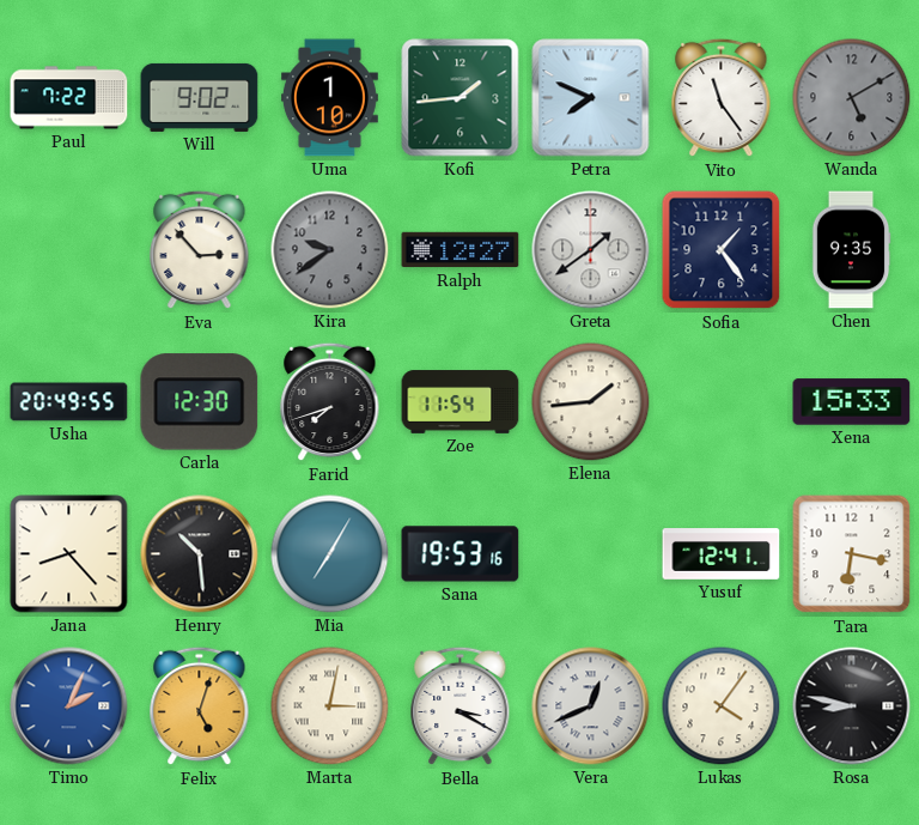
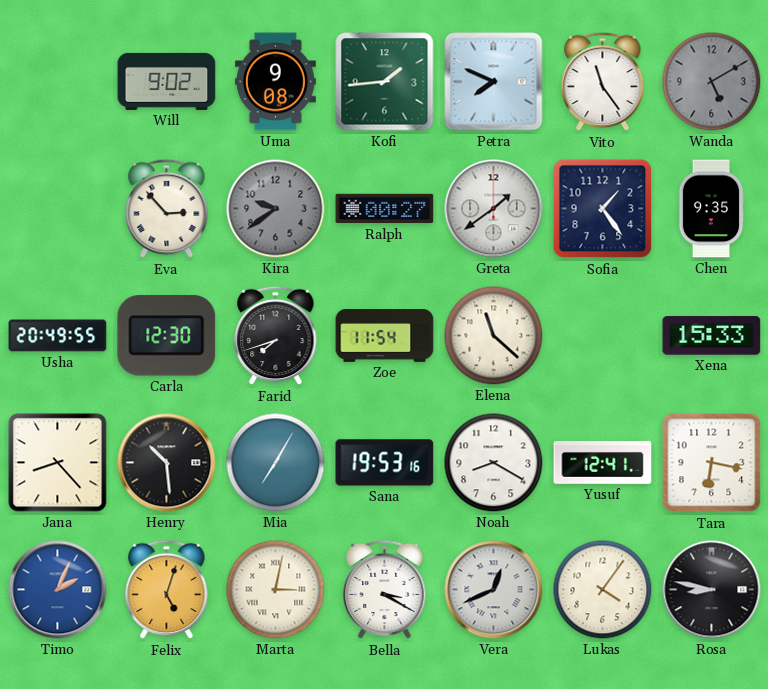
Paul: 7:22 -> none (69, 98)
Uma: 1:10 -> 9:08 (275, 82)
Ralph: 12:27 -> 00:27 (385, 209)
Elena: 1:44 -> 11:22 (494, 336)
Noah: none -> 8:20 (494, 463)
